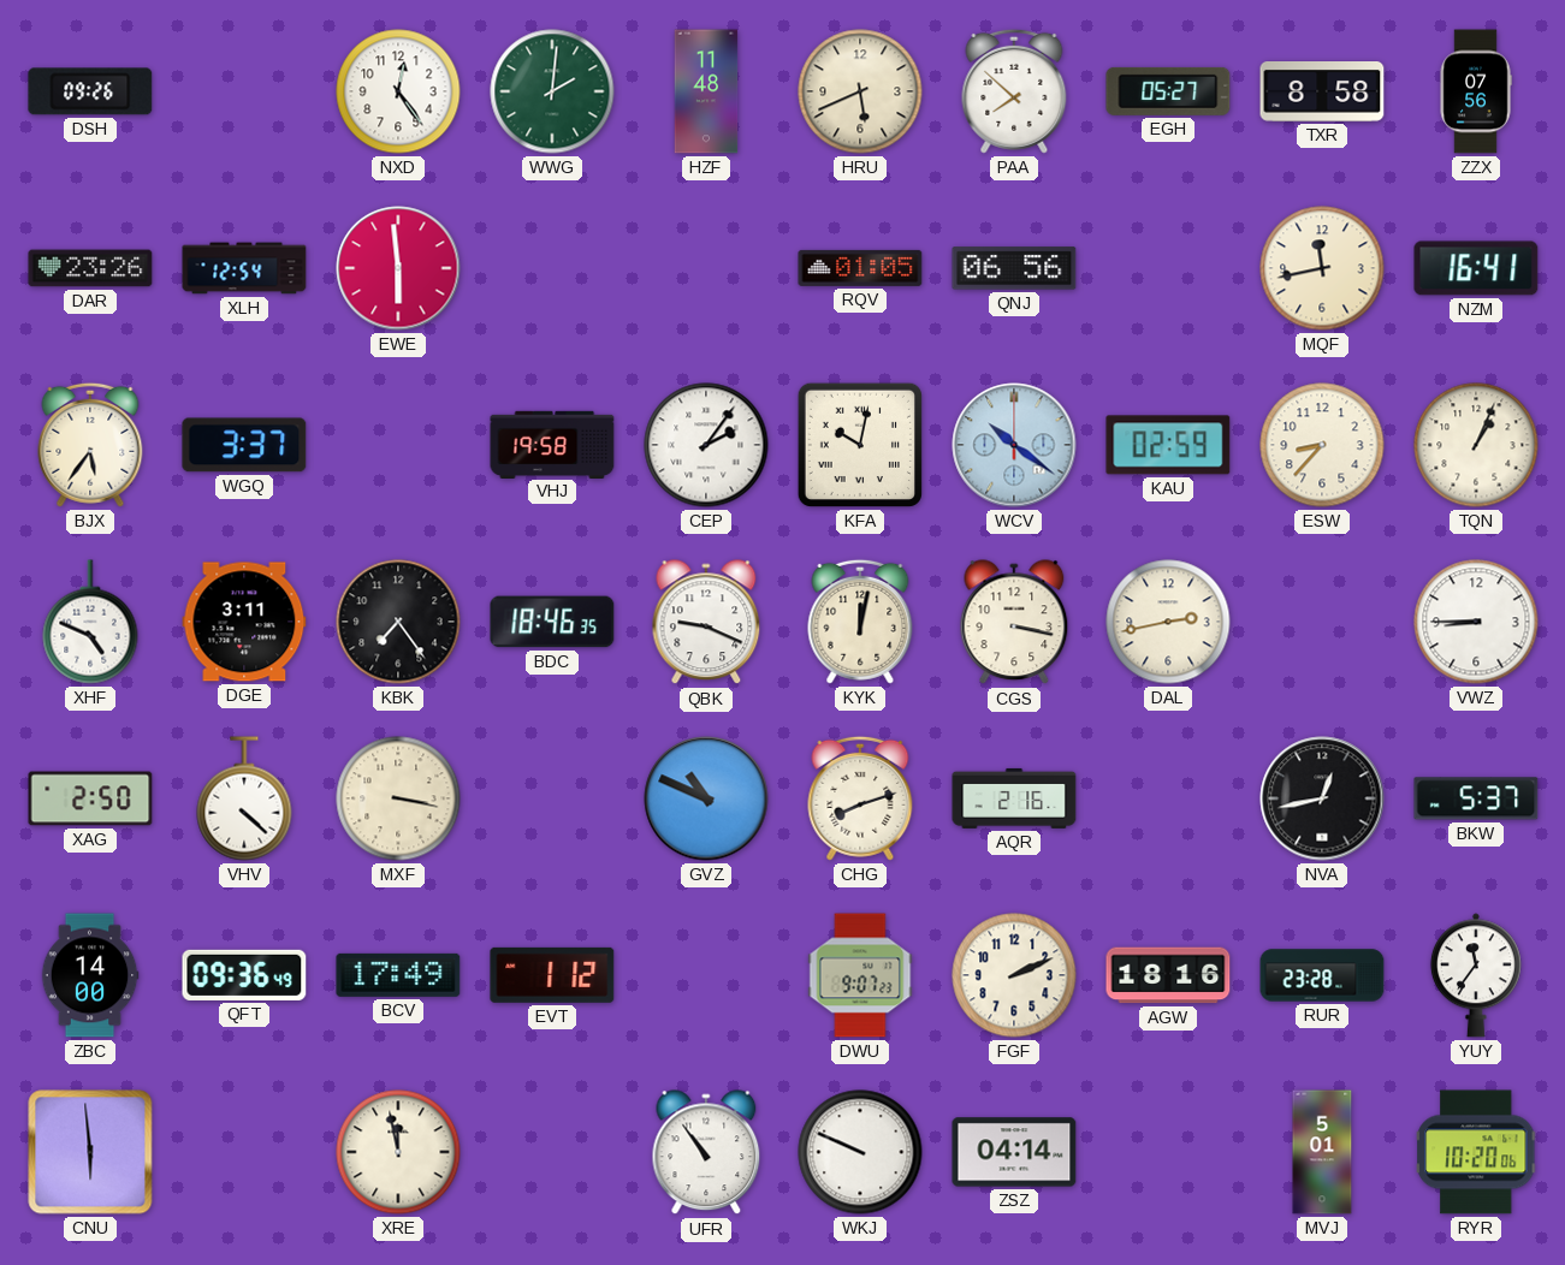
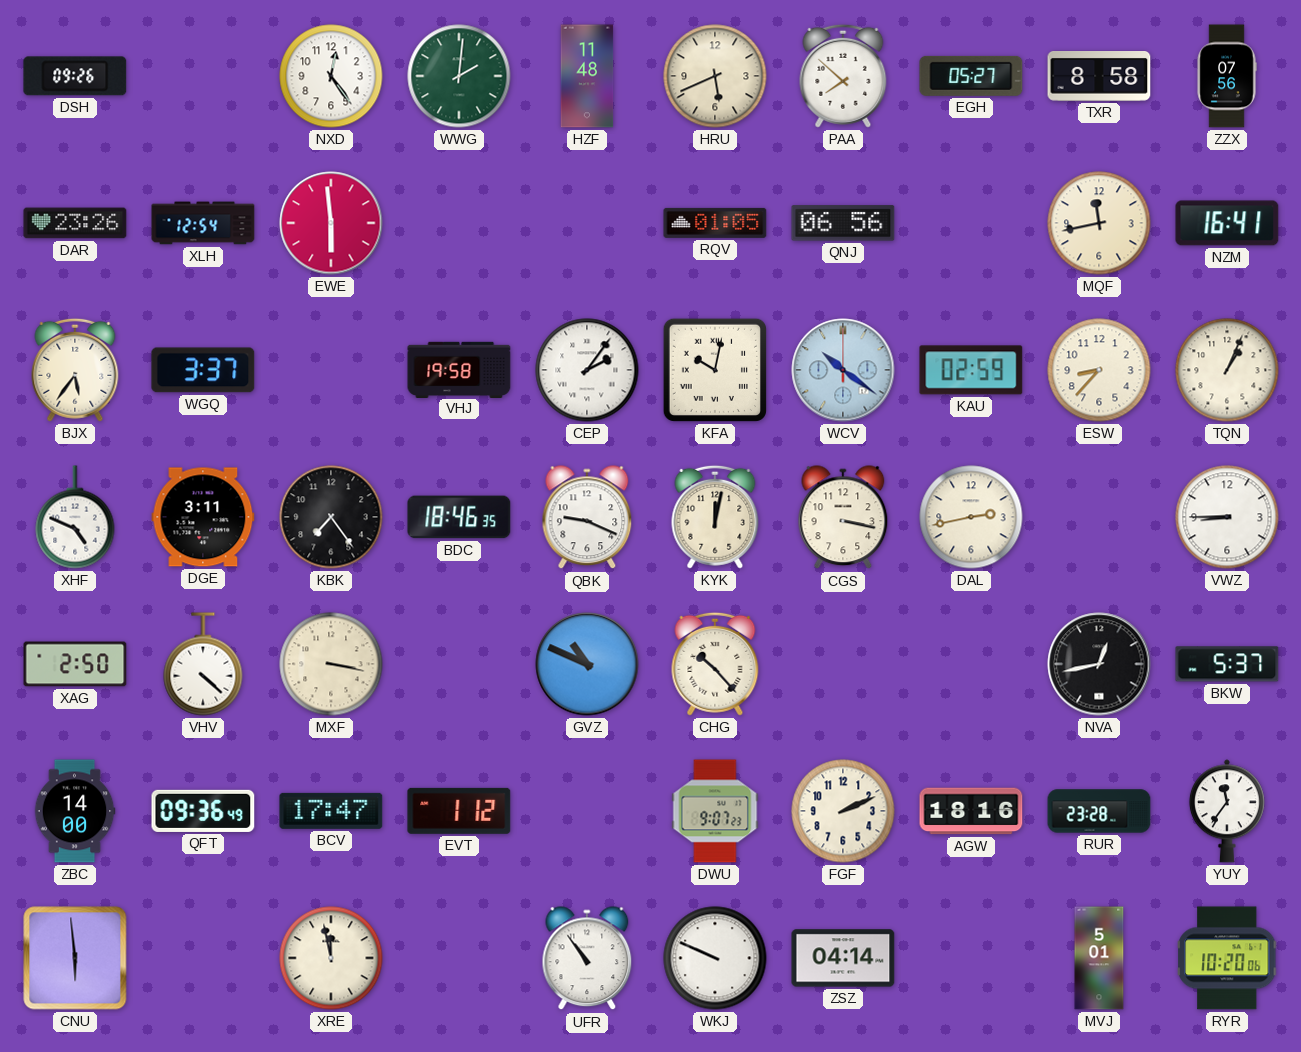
CHG: 8:12 -> 10:23 (715, 664)
AQR: 2:16 -> none (1014, 798)
BCV: 17:49 -> 17:47 (331, 811)
